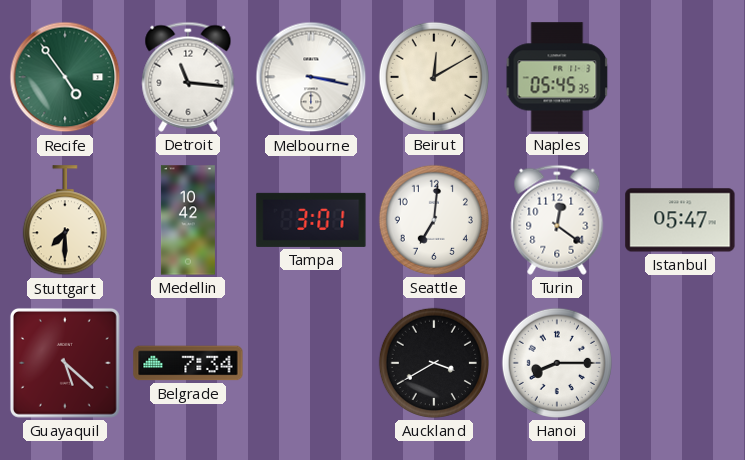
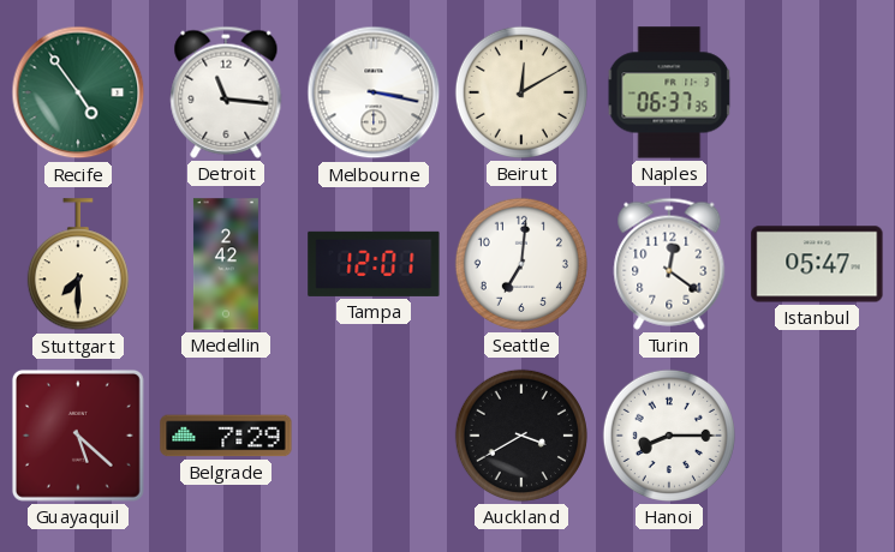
Naples: 05:45 -> 06:37 (669, 92)
Medellin: 10:42 -> 2:42 (226, 264)
Tampa: 3:01 -> 12:01 (374, 264)
Belgrade: 7:34 -> 7:29 (226, 436)
